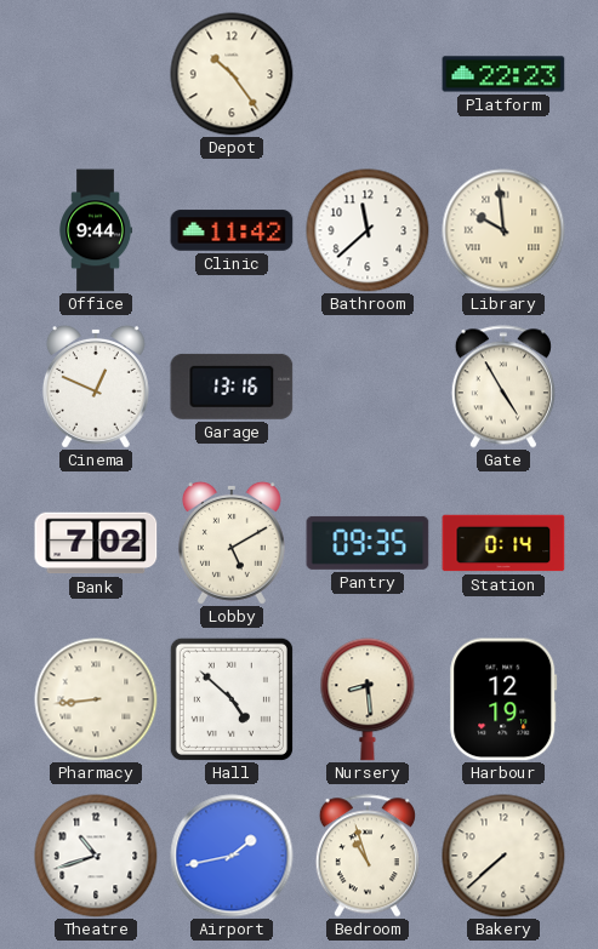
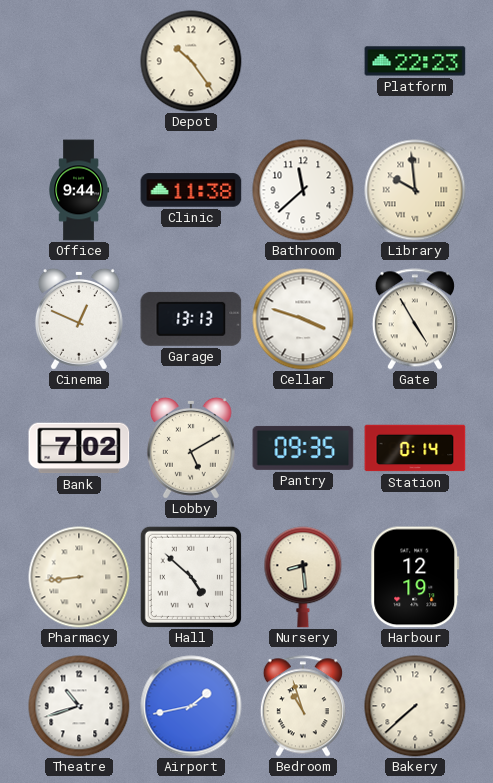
Clinic: 11:42 -> 11:38 (191, 190)
Garage: 13:16 -> 13:13 (191, 319)
Cellar: none -> 3:48 (303, 319)
